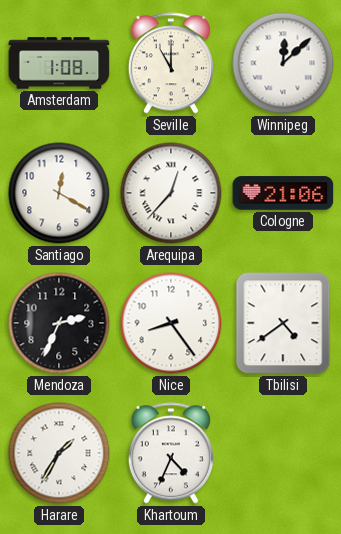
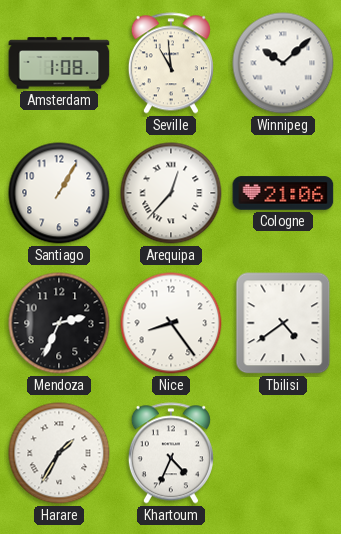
Seville: 11:00 -> 10:59 (171, 63)
Winnipeg: 12:08 -> 10:08 (283, 63)
Santiago: 12:20 -> 1:05 (59, 193)
